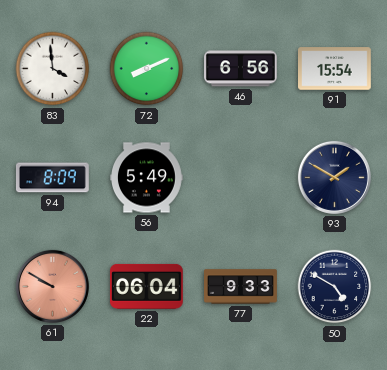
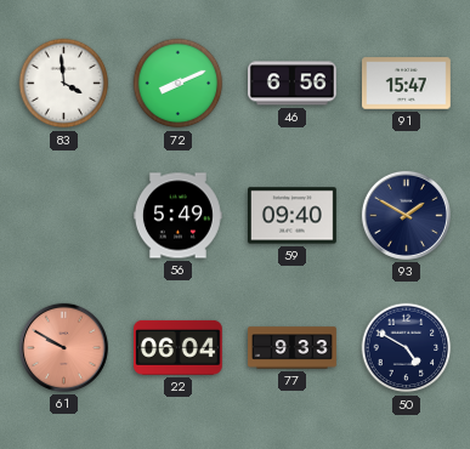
91: 15:54 -> 15:47 (407, 84)
94: 8:09 -> none (52, 178)
59: none -> 09:40 (293, 216)
